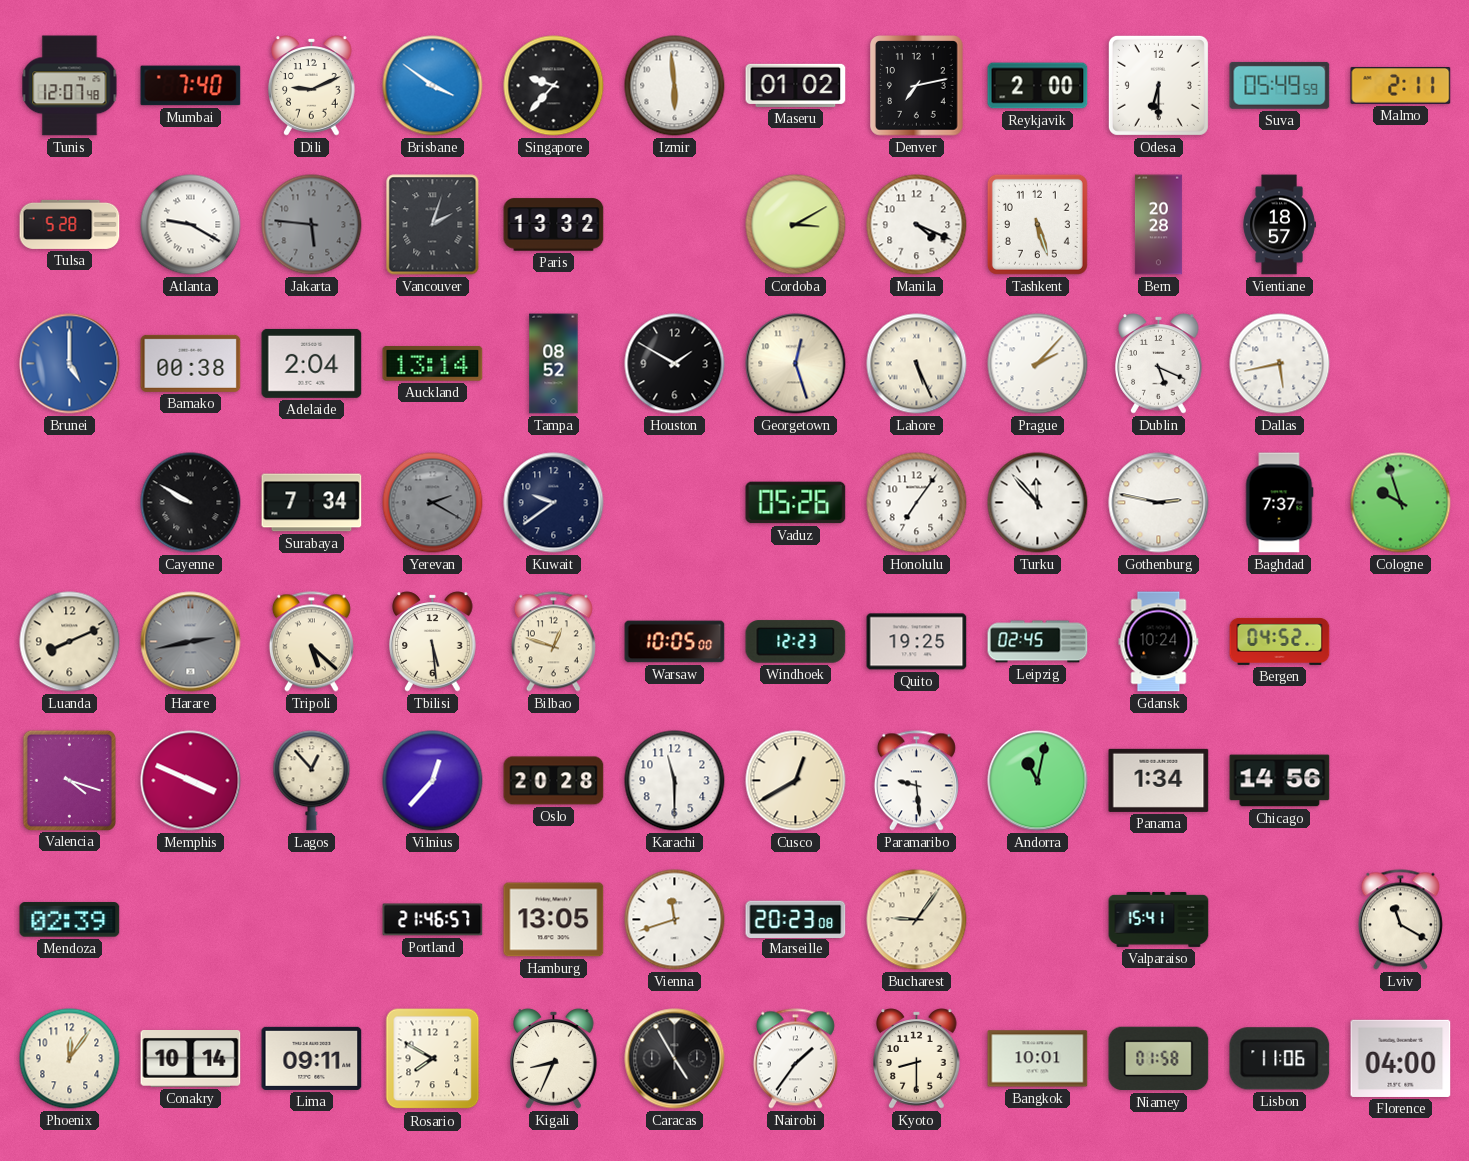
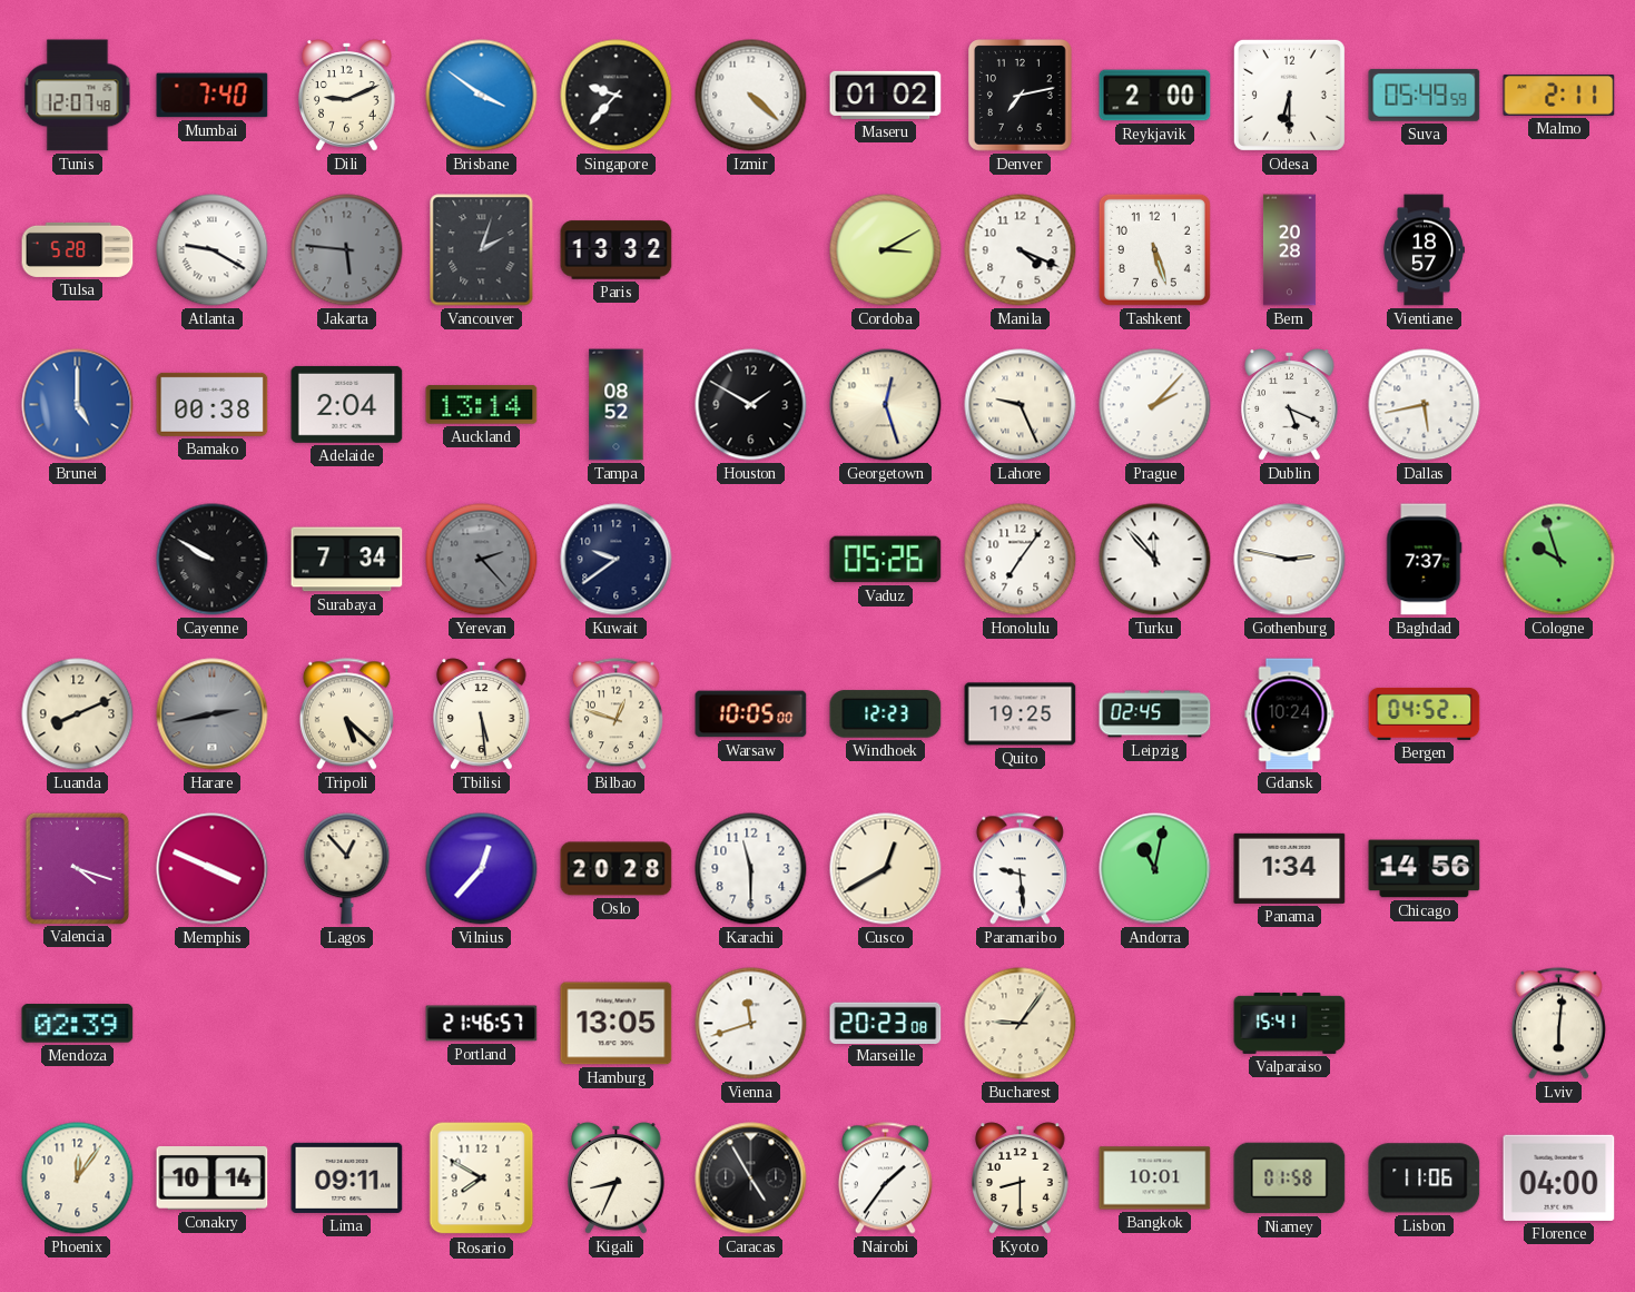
Izmir: 5:59 -> 4:22 (751, 96)
Lahore: 5:26 -> 9:26 (1021, 405)
Yerevan: 2:20 -> 2:23 (482, 560)
Lviv: 11:20 -> 6:01 (1558, 1024)
